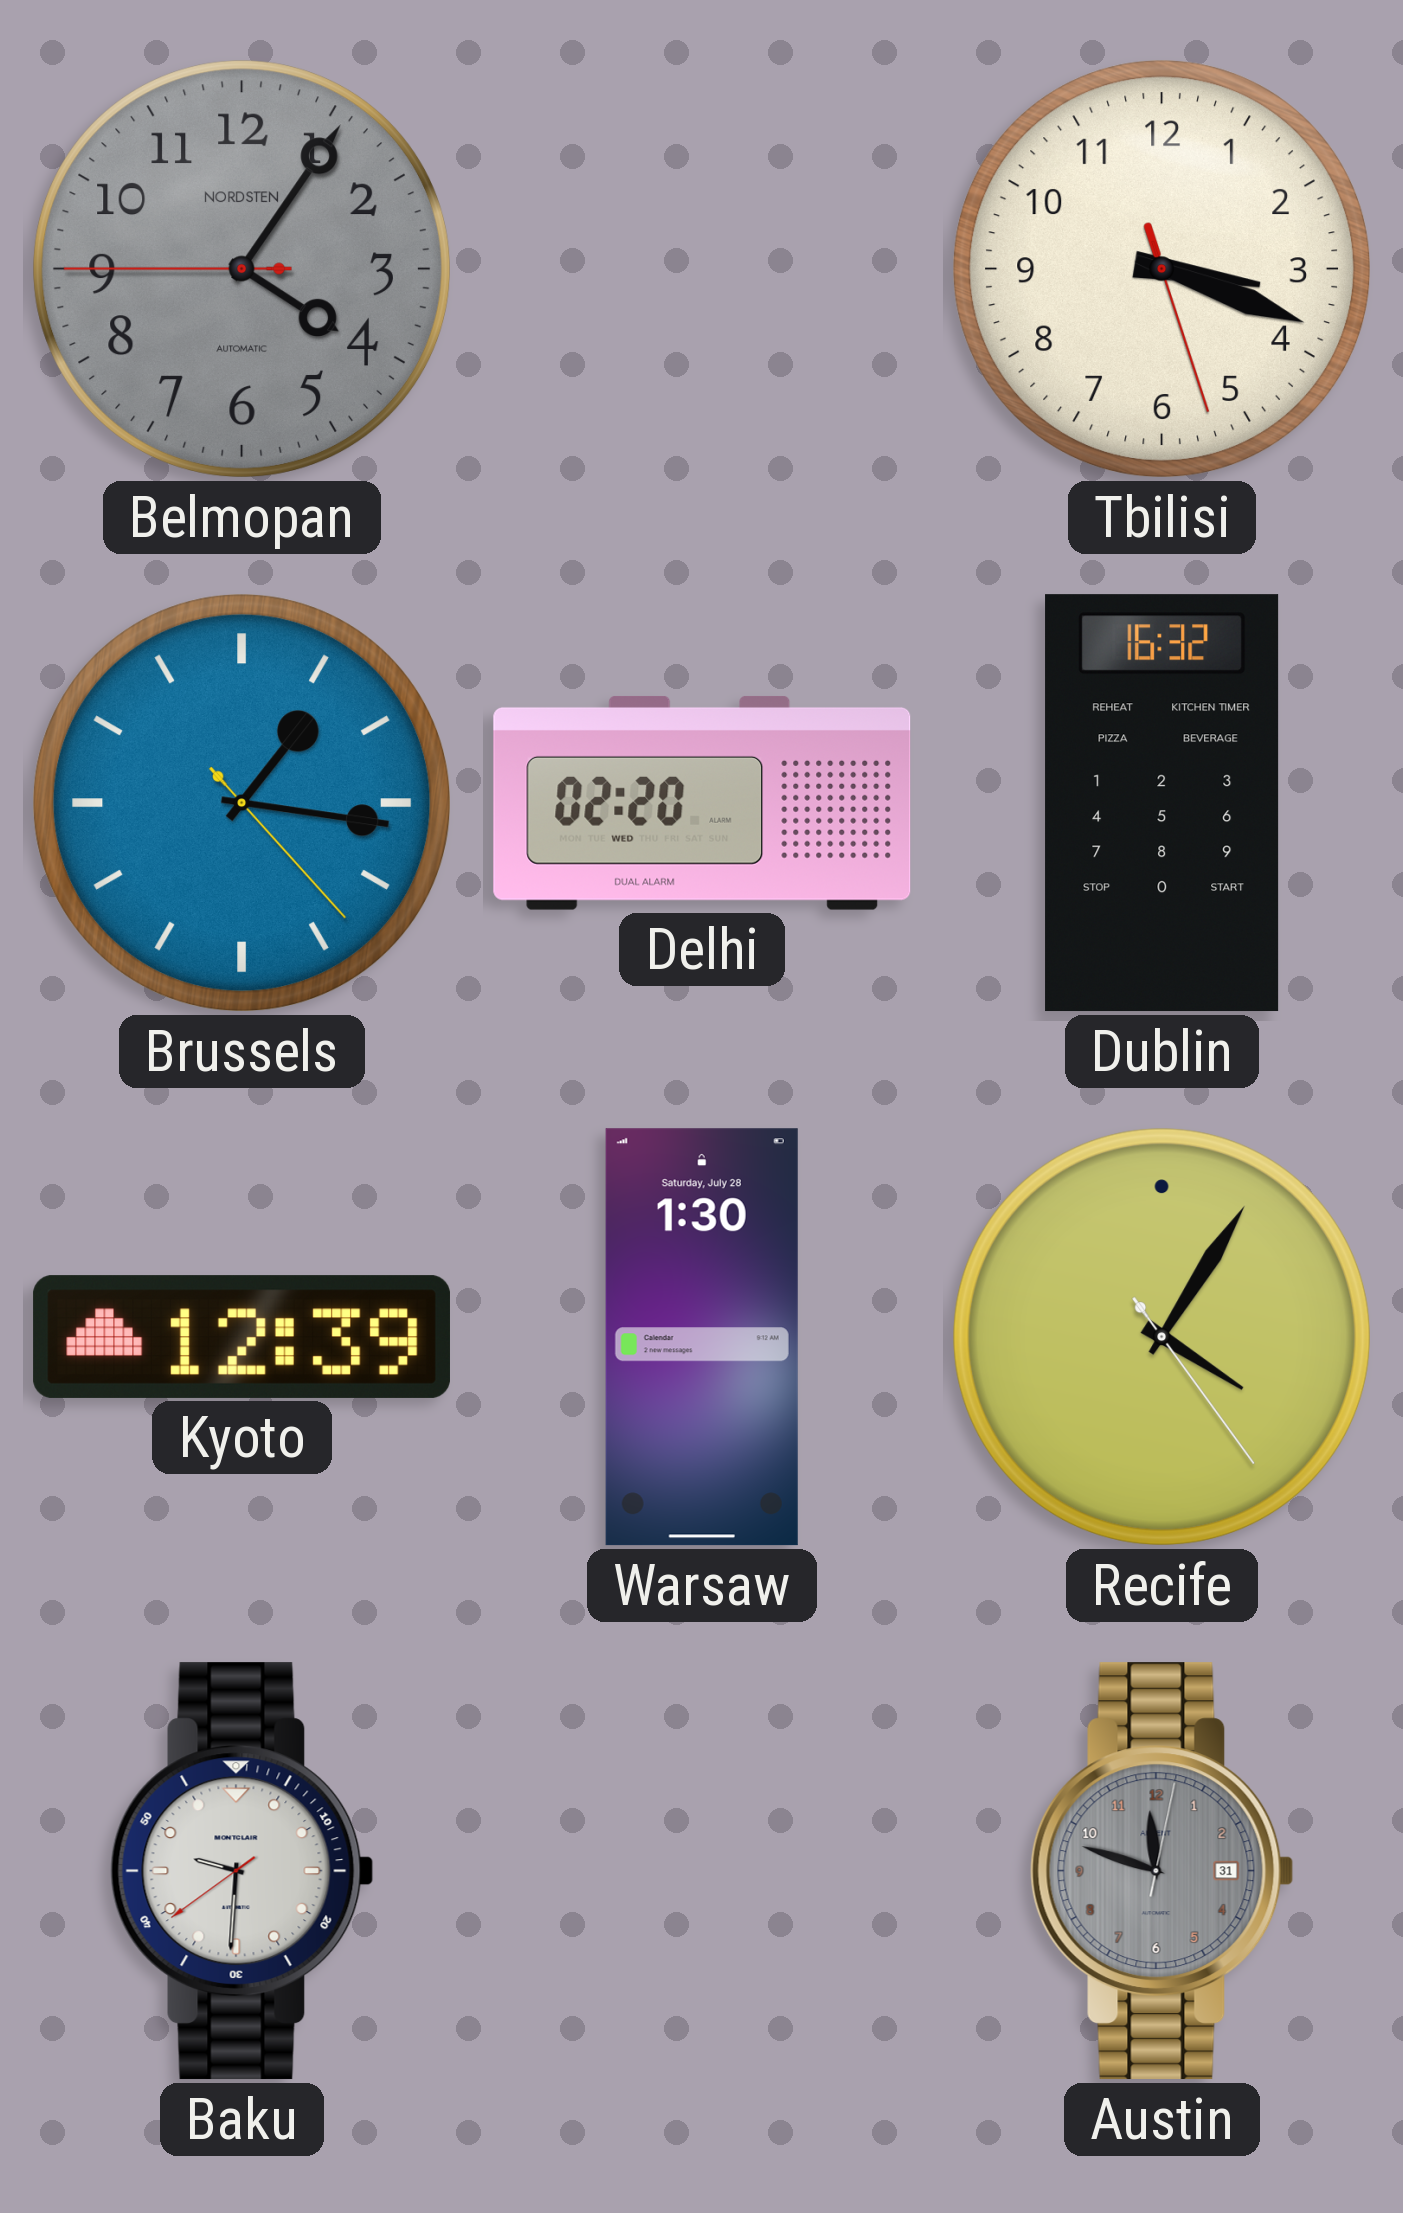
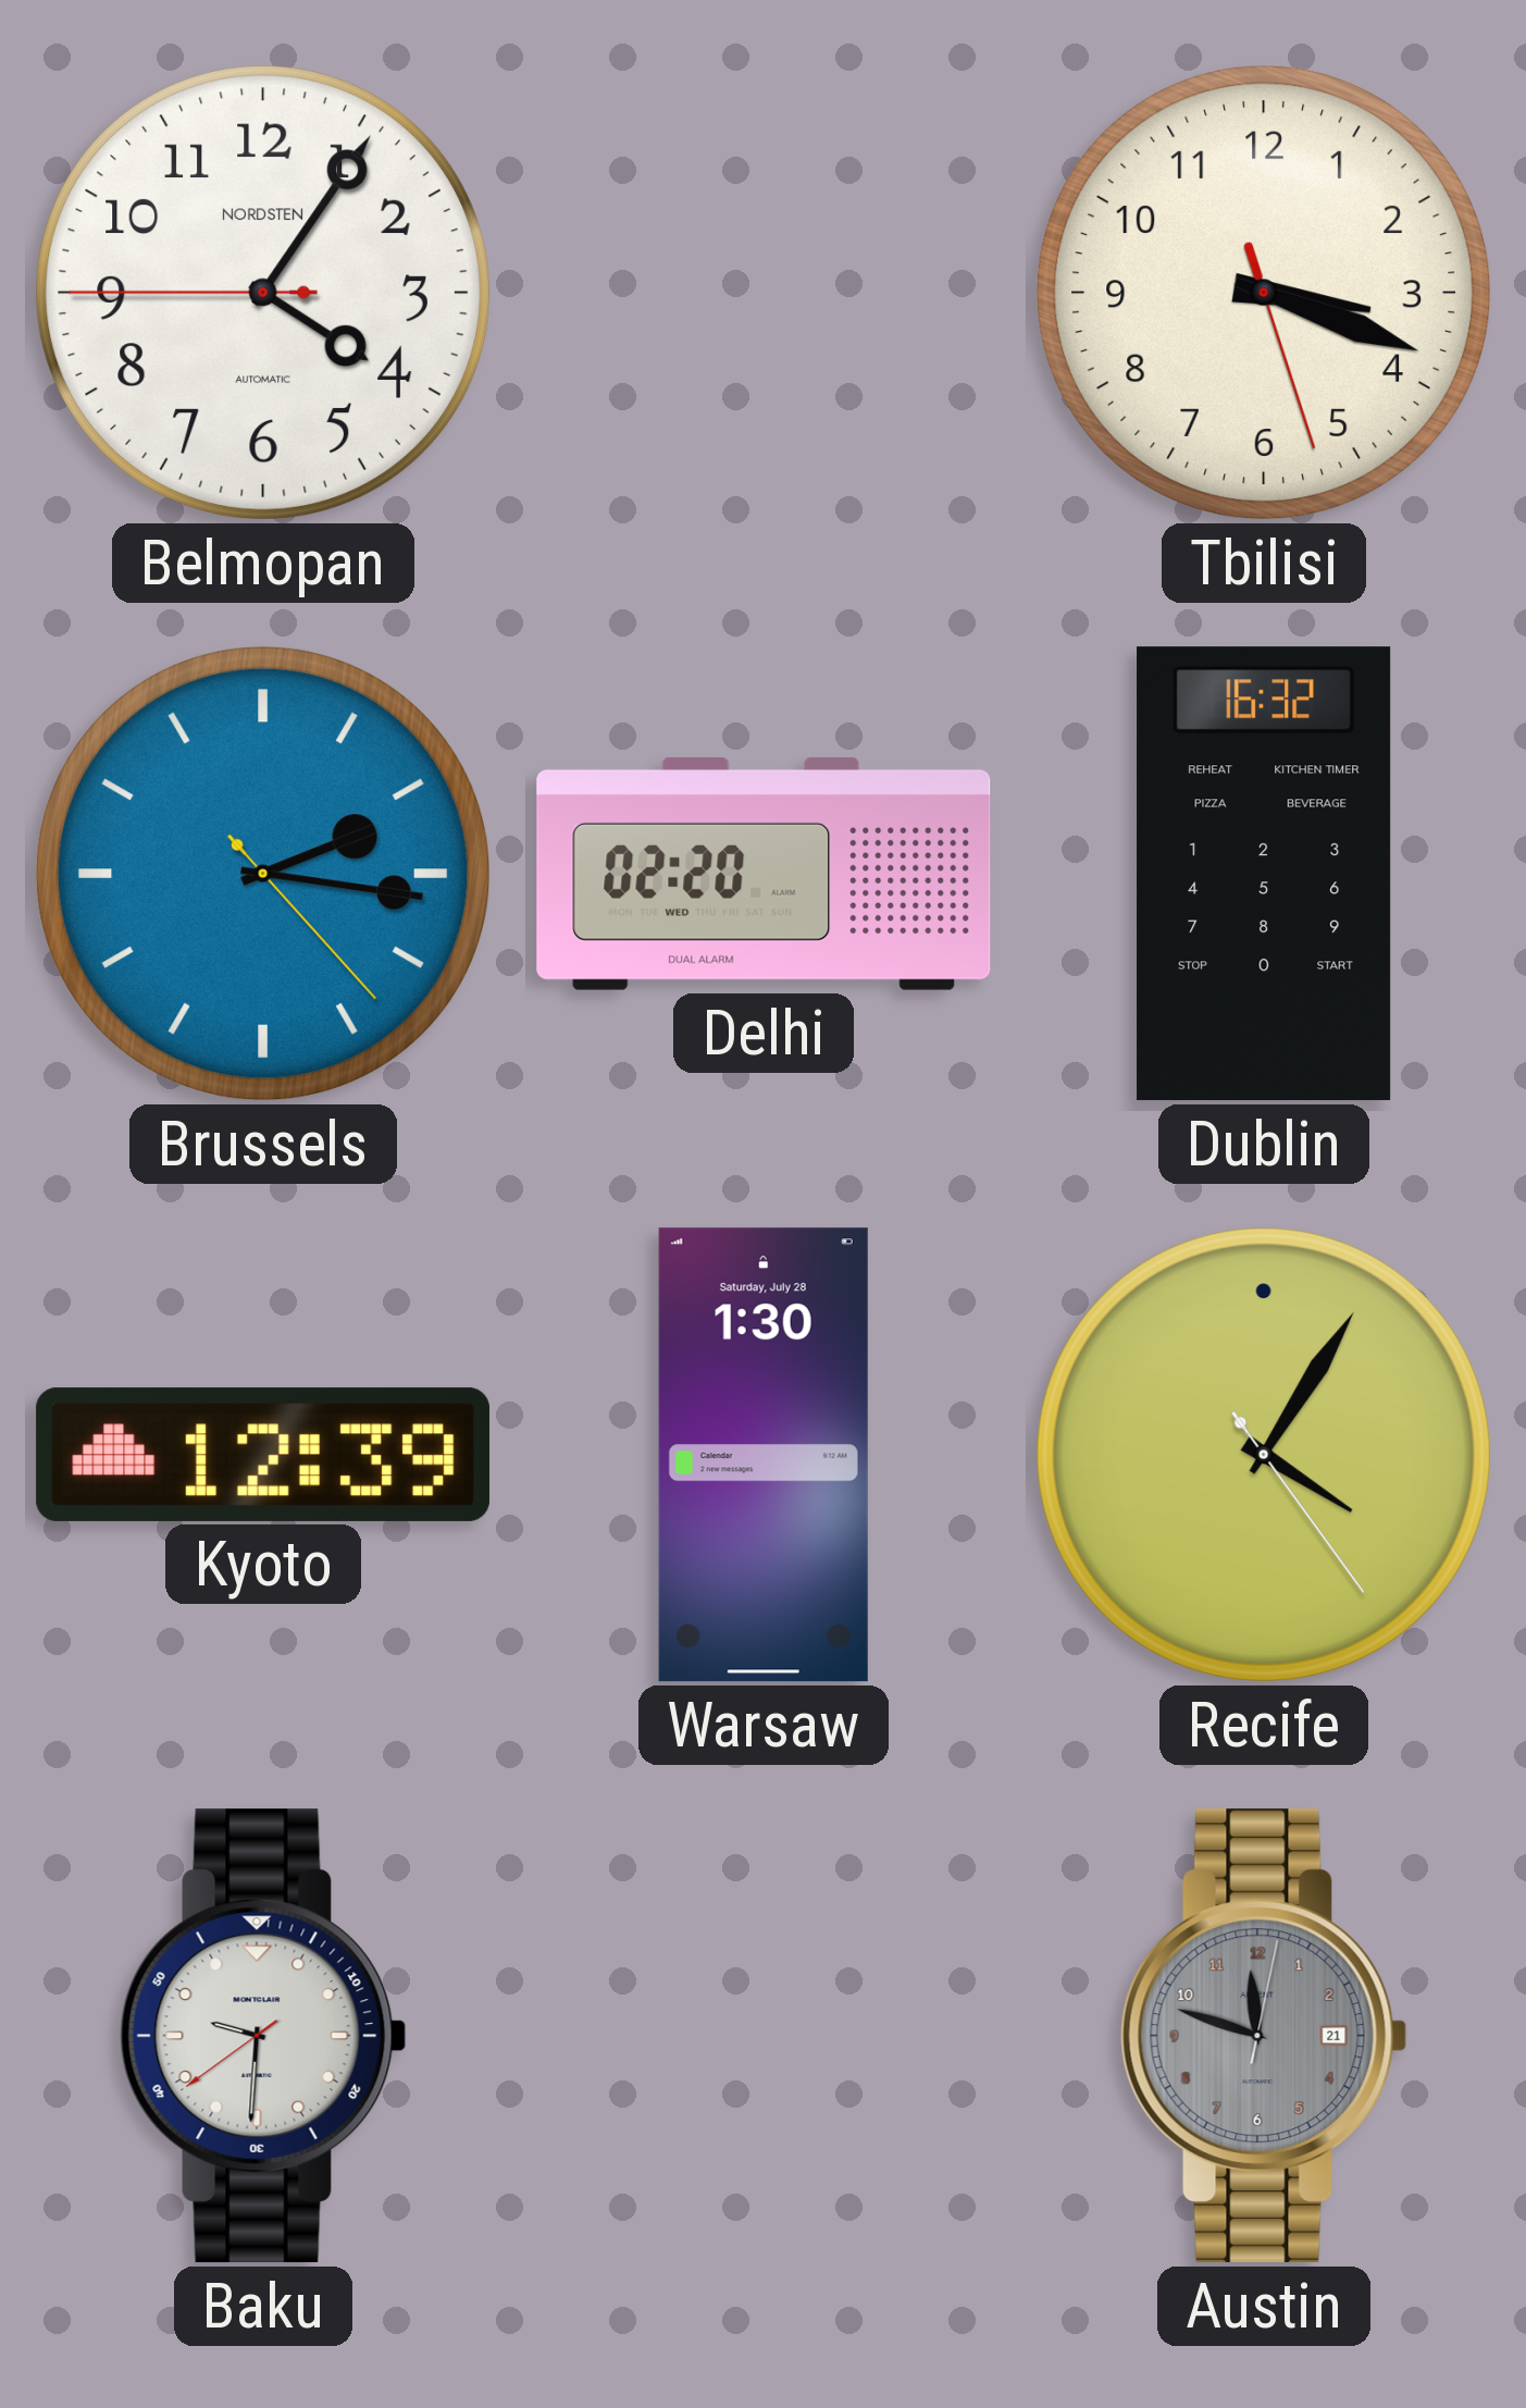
Belmopan dial: grey -> white (263, 293)
Brussels: 1:16 -> 2:16 (263, 874)
Austin date: 31 -> 21 (1264, 2036)
